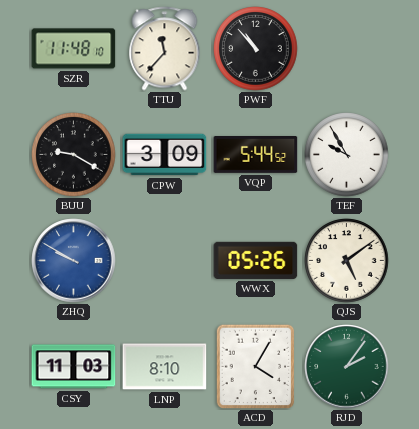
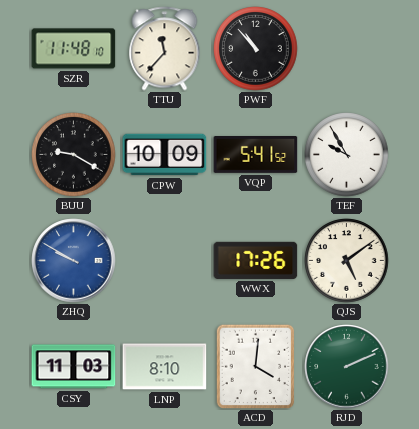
CPW: 3:09 -> 10:09 (165, 155)
VQP: 5:44 -> 5:41 (256, 155)
WWX: 05:26 -> 17:26 (256, 260)
ACD: 4:05 -> 4:01 (256, 366)
RJD: 2:06 -> 2:11 (347, 367)
